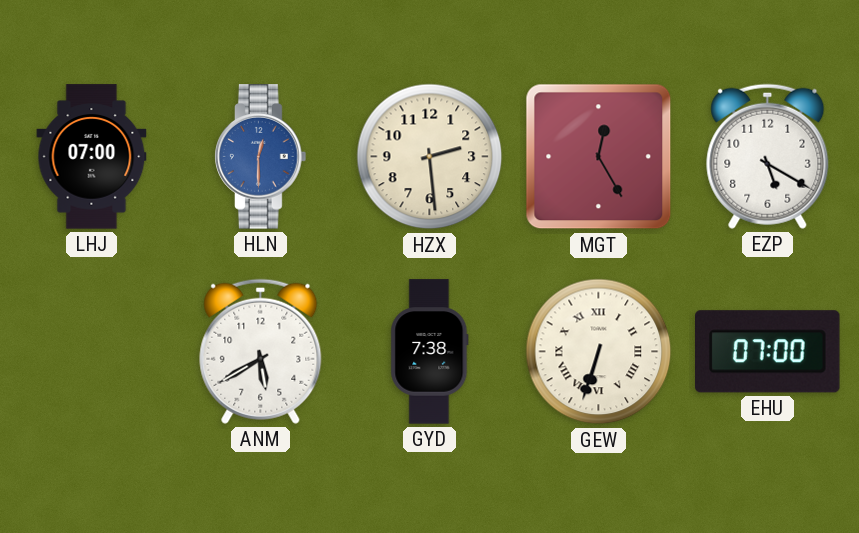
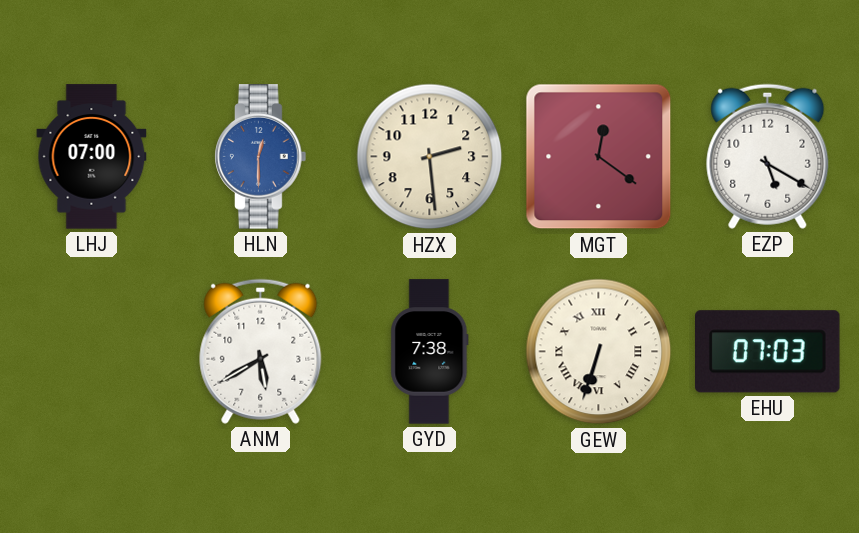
MGT: 12:25 -> 12:21 (599, 157)
EHU: 07:00 -> 07:03 (768, 352)
